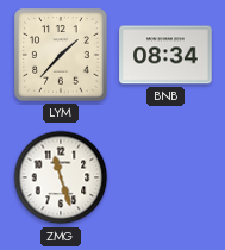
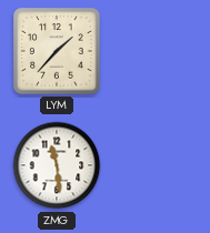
BNB: 08:34 -> none (165, 55)
ZMG: 11:27 -> 11:29 (57, 165)
